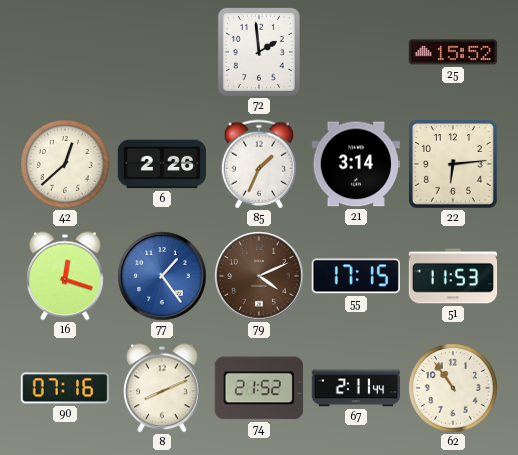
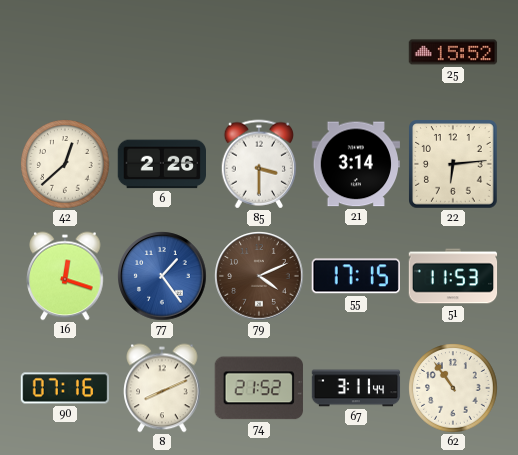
72: 1:59 -> none (259, 52)
85: 1:34 -> 3:30 (259, 164)
67: 2:11 -> 3:11 (356, 388)
